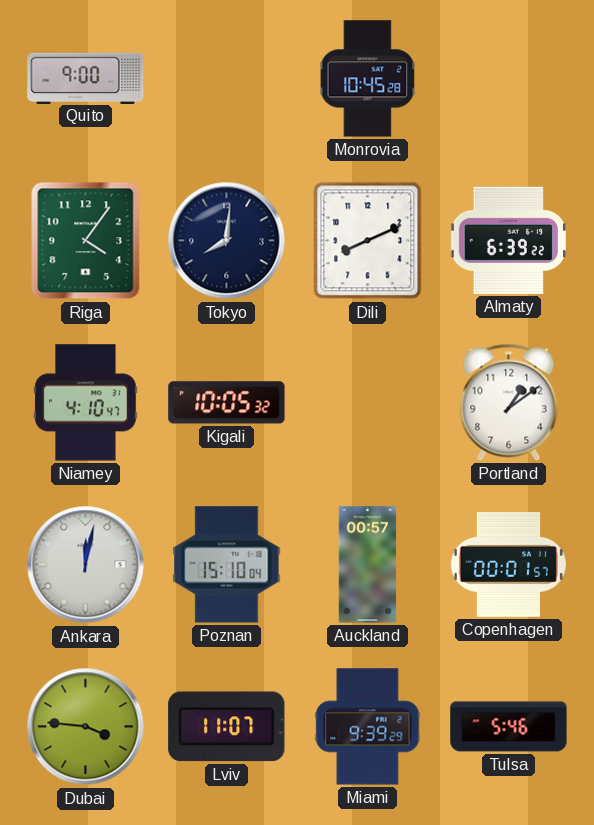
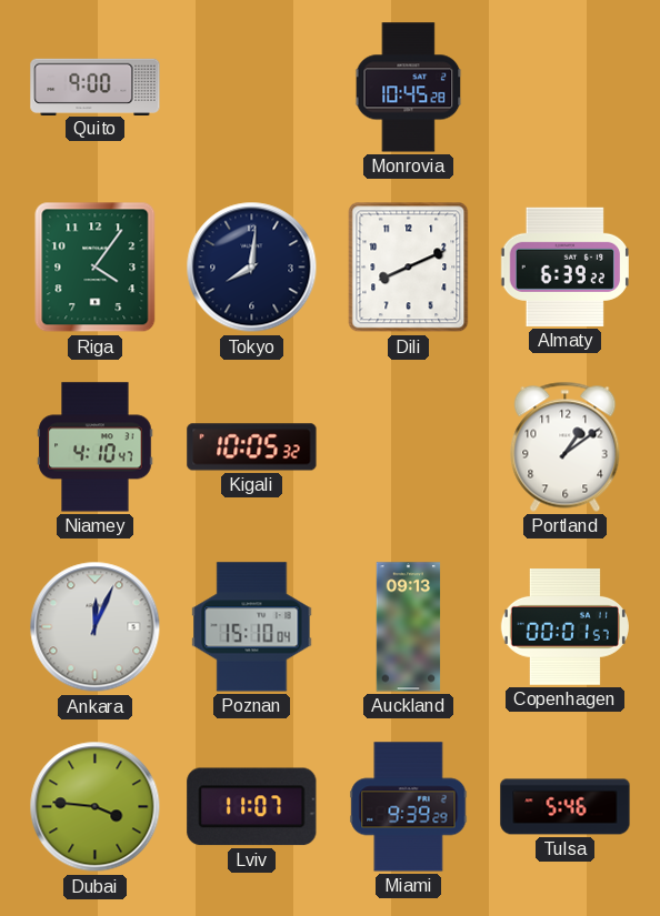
Ankara: 12:02 -> 12:04 (96, 627)
Auckland: 00:57 -> 09:13 (409, 627)
